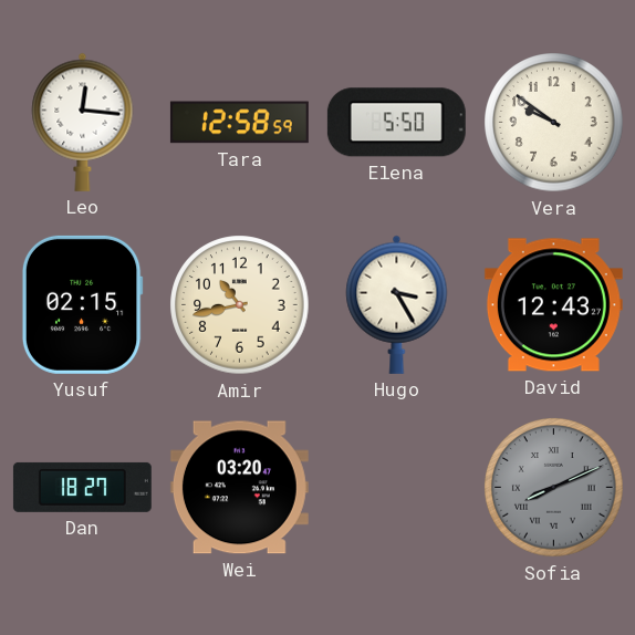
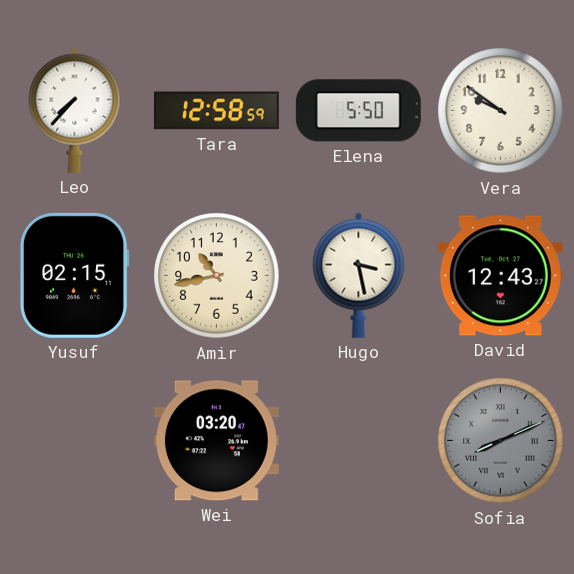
Leo: 12:16 -> 7:37 (75, 110)
Hugo: 3:25 -> 3:28 (359, 275)
Dan: 18:27 -> none (82, 487)
